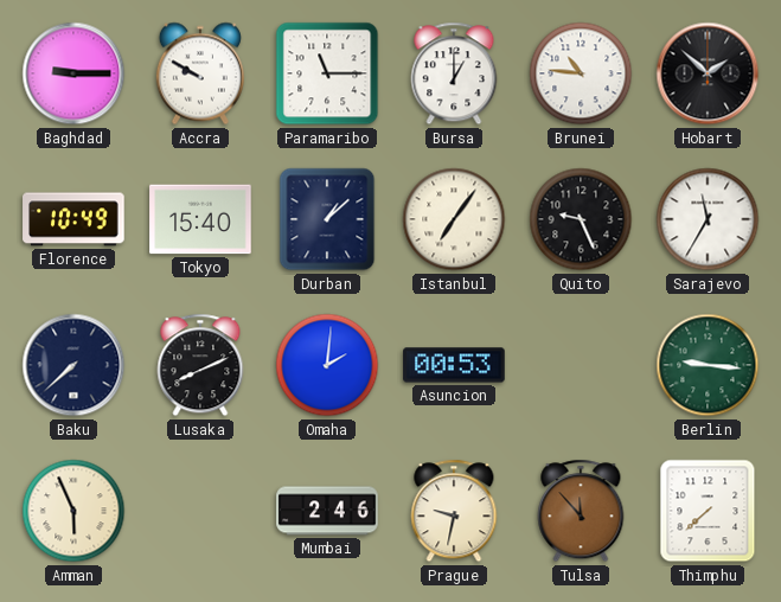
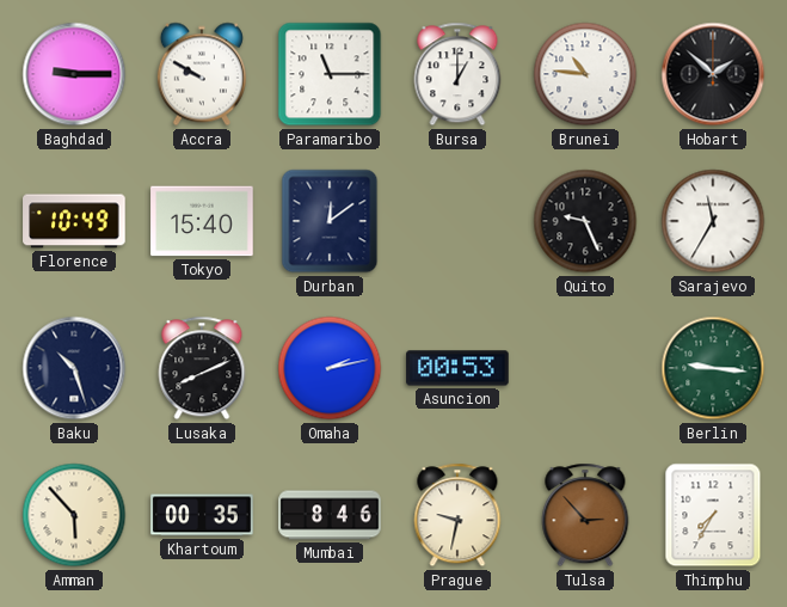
Durban: 1:08 -> 12:09 (330, 221)
Istanbul: 7:06 -> none (454, 219)
Baku: 7:38 -> 10:27 (74, 368)
Omaha: 2:01 -> 2:13 (330, 368)
Amman: 5:56 -> 5:53 (74, 515)
Khartoum: none -> 00:35 (202, 515)
Mumbai: 2:46 -> 8:46 (330, 515)
Tulsa: 11:53 -> 2:53 (585, 515)
Thimphu: 7:38 -> 7:35 (713, 515)
